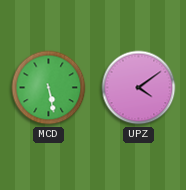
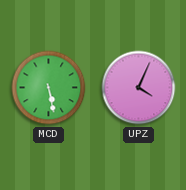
UPZ: 4:09 -> 4:04 (139, 88)
